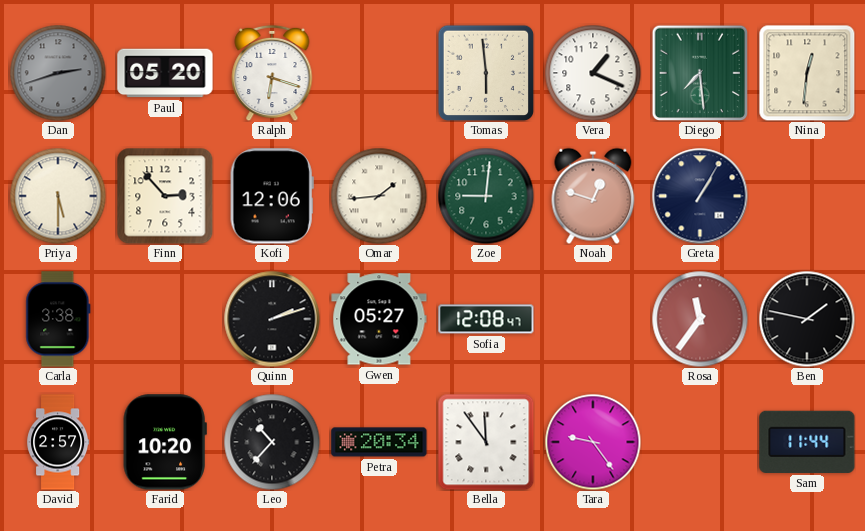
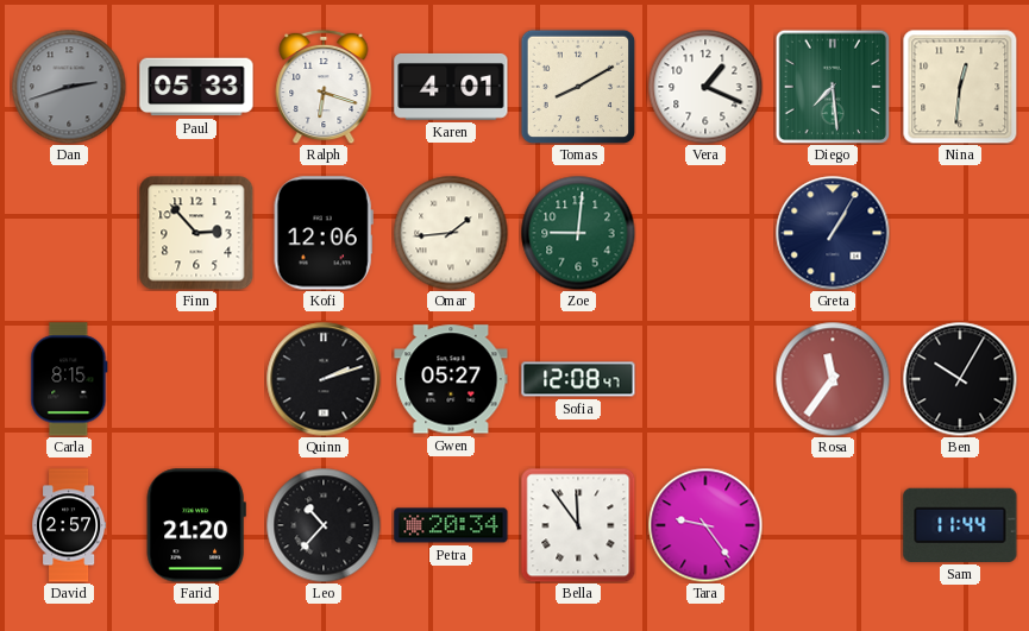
Paul: 05:20 -> 05:33 (196, 87)
Karen: none -> 4:01 (451, 87)
Tomas: 5:59 -> 8:10 (578, 87)
Priya: 5:30 -> none (58, 196)
Noah: 12:48 -> none (593, 196)
Carla: 3:38 -> 8:15 (69, 379)
Ben: 1:47 -> 10:05 (960, 379)
Farid: 10:20 -> 21:20 (196, 525)
